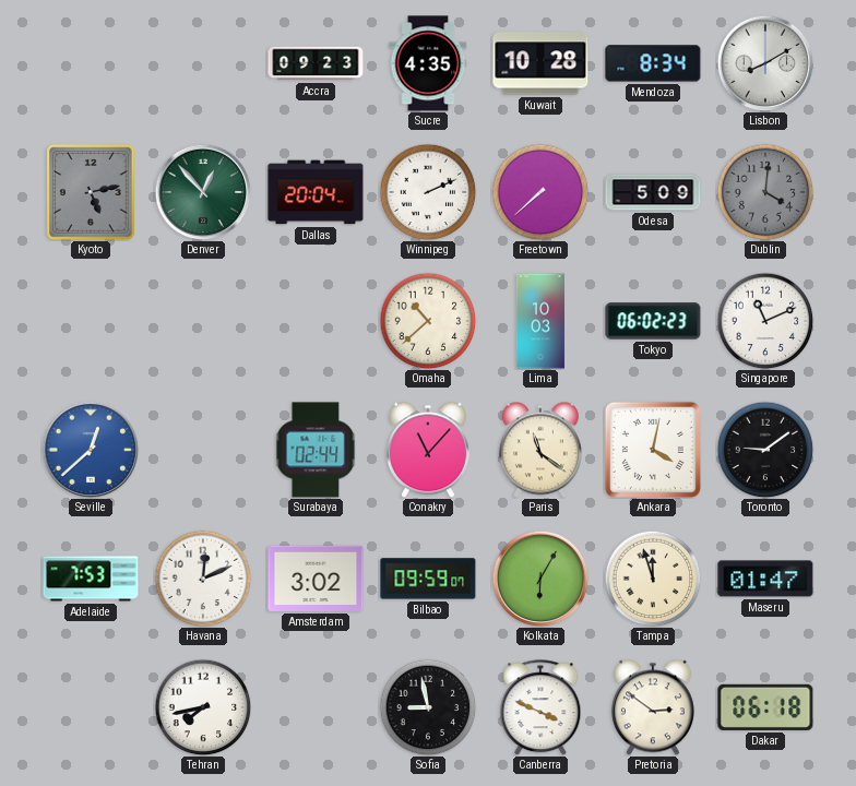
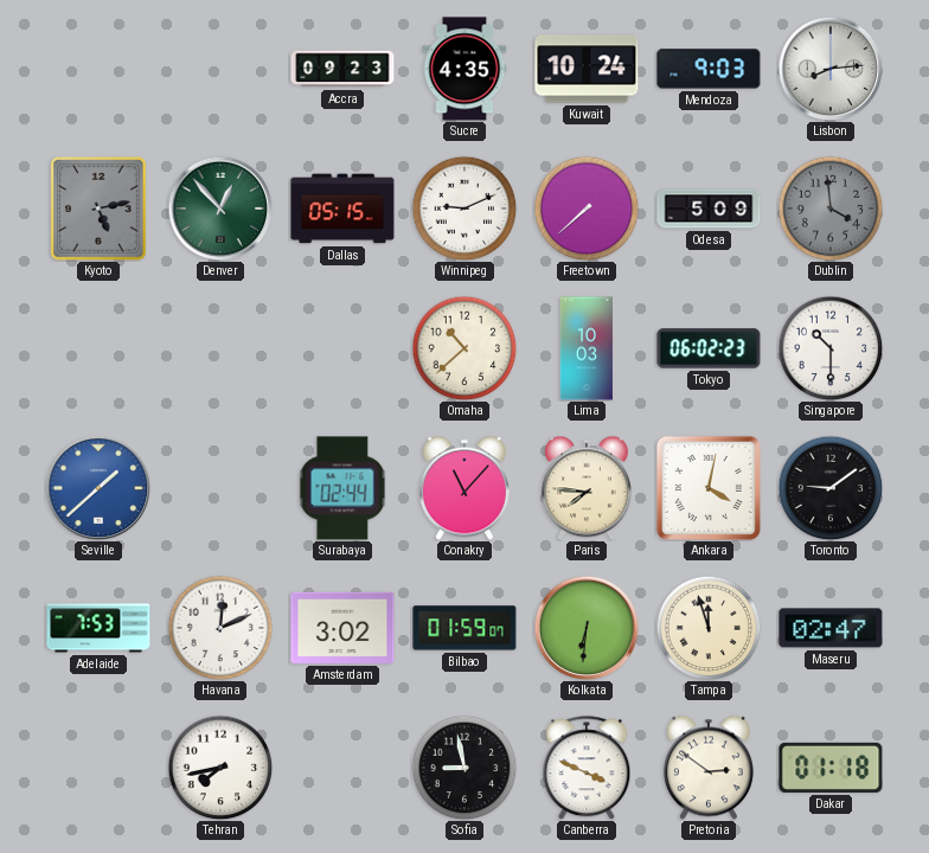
Kuwait: 10:28 -> 10:24 (587, 69)
Mendoza: 8:34 -> 9:03 (709, 69)
Lisbon: 8:10 -> 8:14 (831, 69)
Dallas: 20:04 -> 05:15 (342, 209)
Winnipeg: 2:11 -> 9:11 (464, 209)
Dublin: 4:01 -> 3:59 (831, 209)
Singapore: 11:11 -> 10:30 (831, 348)
Seville: 12:38 -> 1:38 (98, 488)
Paris: 11:21 -> 7:46 (587, 488)
Bilbao: 09:59 -> 01:59 (464, 628)
Kolkata: 6:05 -> 6:31 (587, 628)
Maseru: 01:47 -> 02:47 (831, 628)
Dakar: 06:18 -> 01:18 (831, 768)
